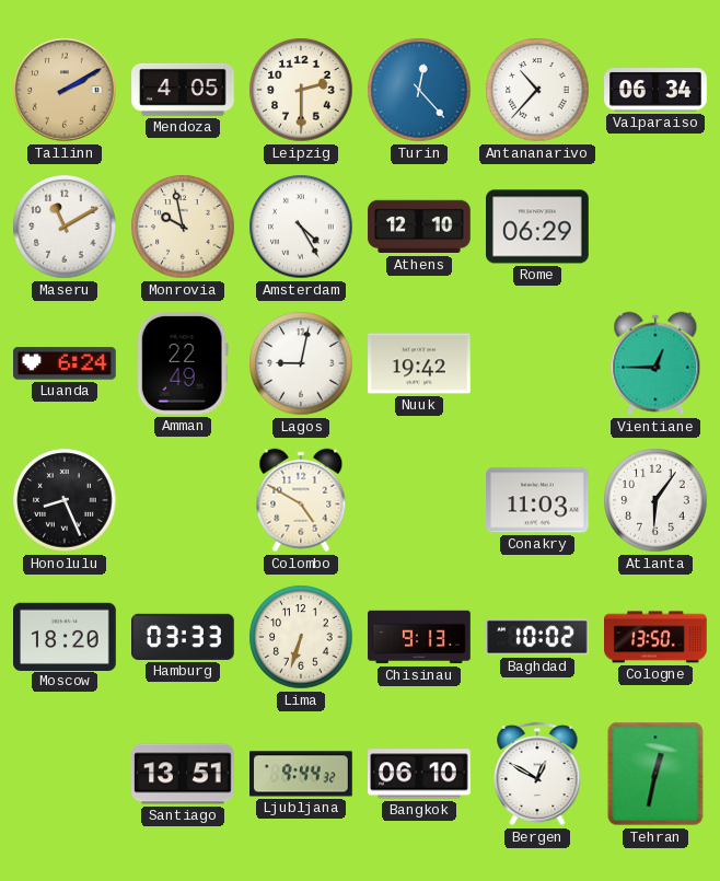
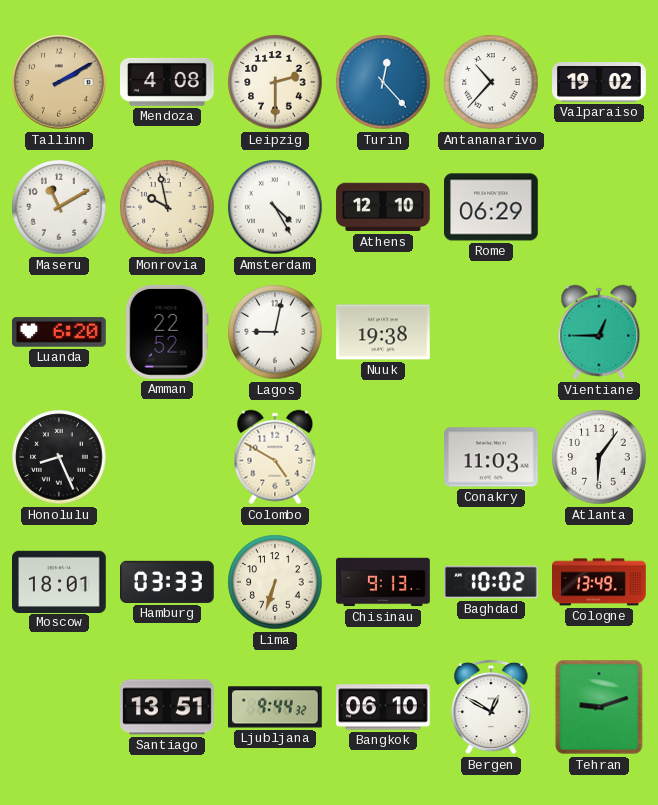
Mendoza: 4:05 -> 4:08 (168, 82)
Valparaiso: 06:34 -> 19:02 (599, 82)
Luanda: 6:24 -> 6:20 (60, 332)
Amman: 22:49 -> 22:52 (167, 332)
Nuuk: 19:42 -> 19:38 (384, 332)
Moscow: 18:20 -> 18:01 (60, 581)
Cologne: 13:50 -> 13:49 (600, 582)
Tehran: 12:32 -> 9:12 (599, 707)
